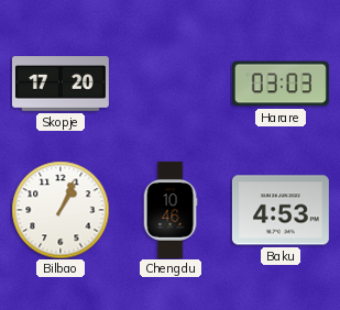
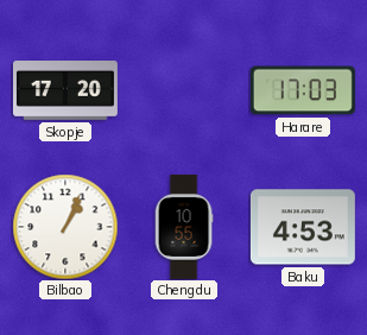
Harare: 03:03 -> 17:03 (303, 90)
Chengdu: 10:46 -> 10:55 (184, 227)
